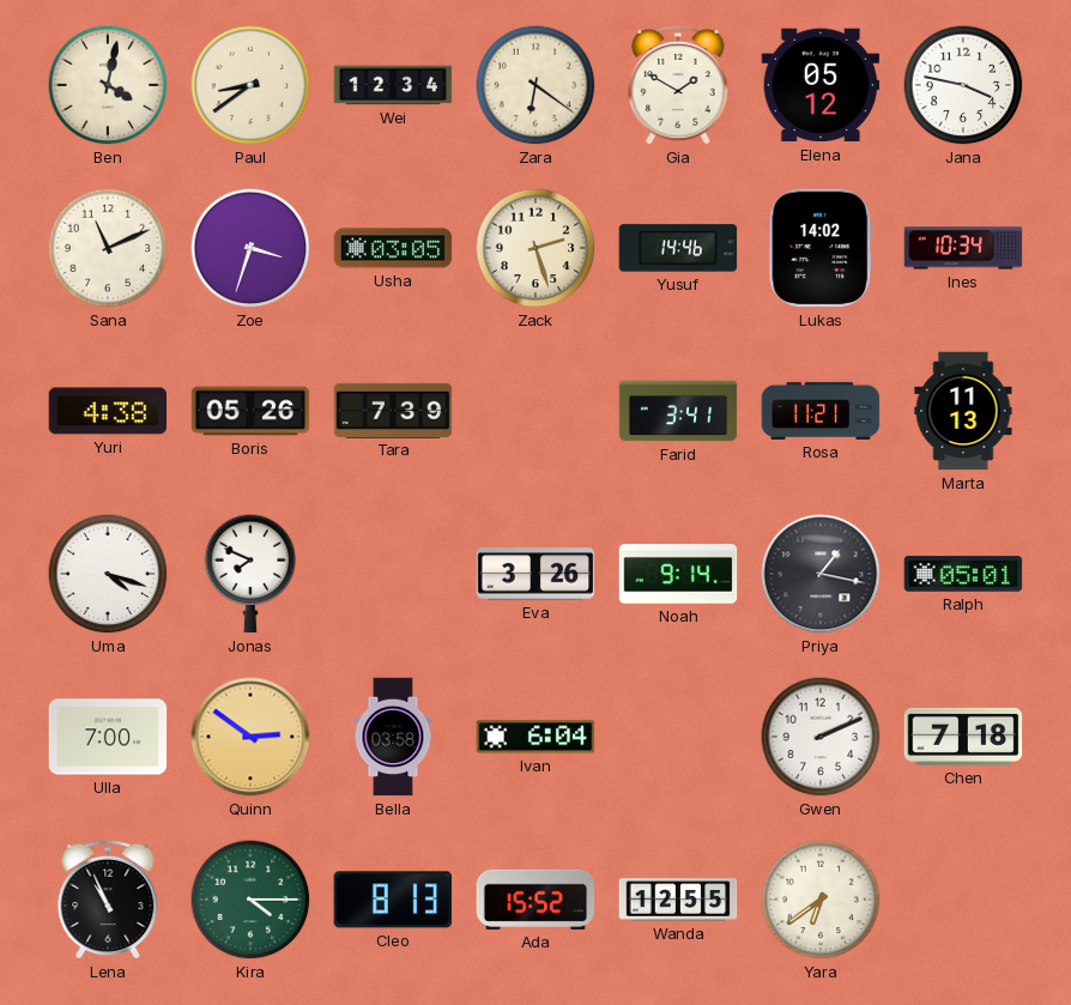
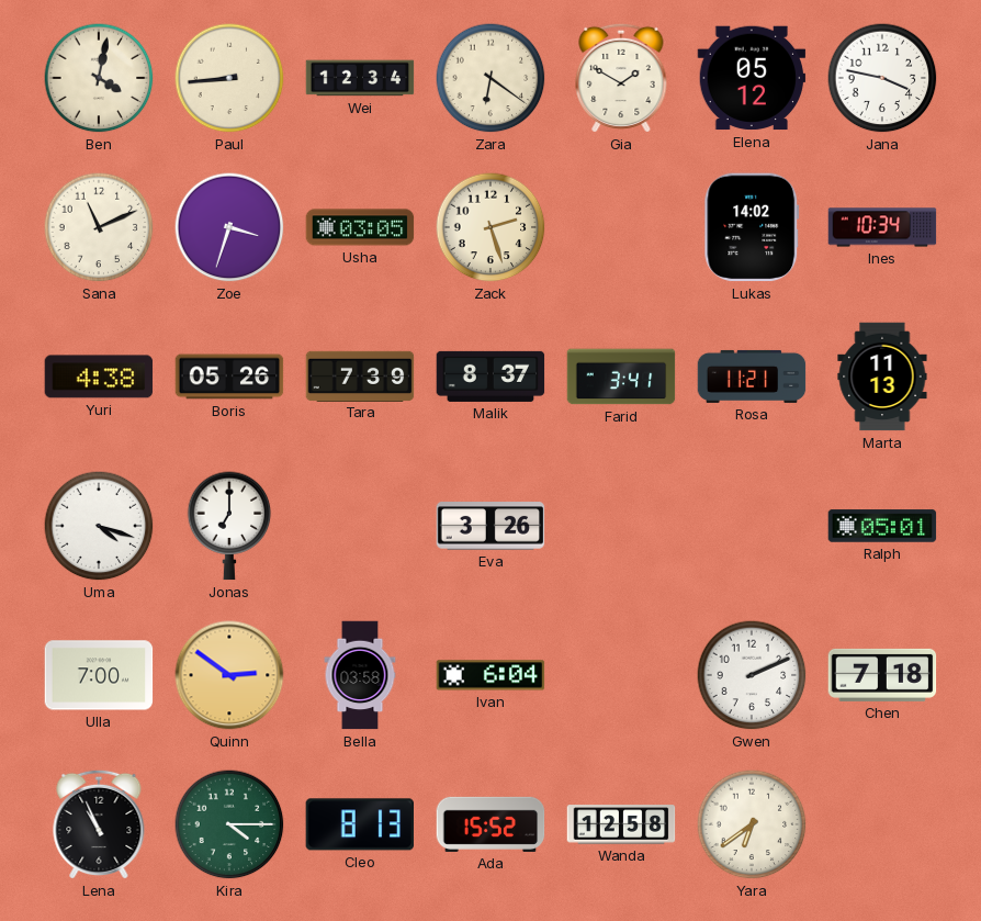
Paul: 8:39 -> 8:44 (229, 78)
Yusuf: 14:46 -> none (678, 248)
Malik: none -> 8:37 (490, 377)
Jonas: 7:49 -> 7:00 (229, 526)
Noah: 9:14 -> none (678, 574)
Priya: 1:17 -> none (821, 574)
Wanda: 12:55 -> 12:58 (621, 824)
